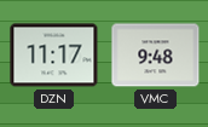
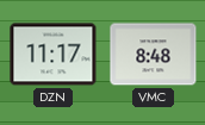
VMC: 9:48 -> 8:48 (154, 55)
